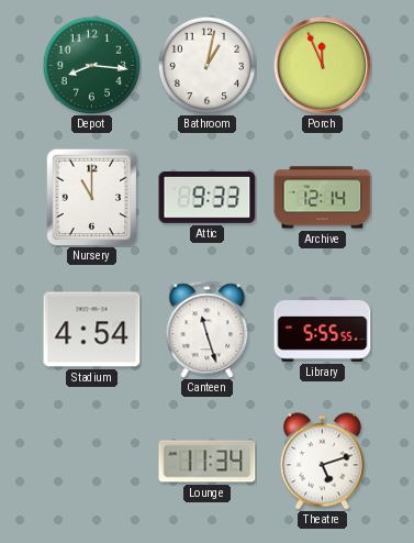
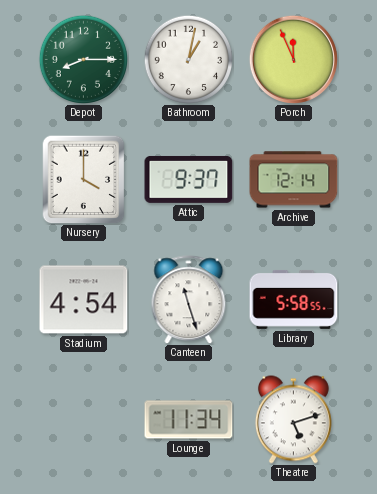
Depot: 8:16 -> 8:15 (83, 59)
Nursery: 11:00 -> 4:00 (84, 179)
Attic: 9:33 -> 9:37 (189, 179)
Library: 5:55 -> 5:58 (294, 299)
